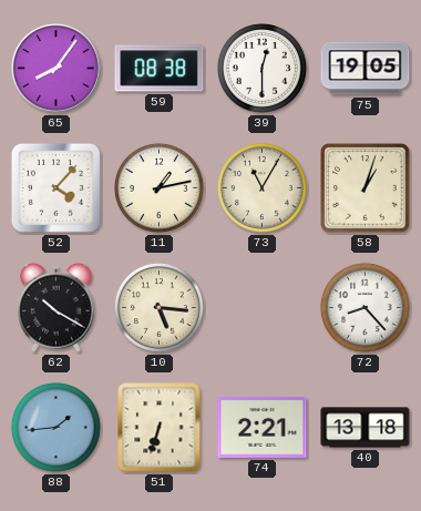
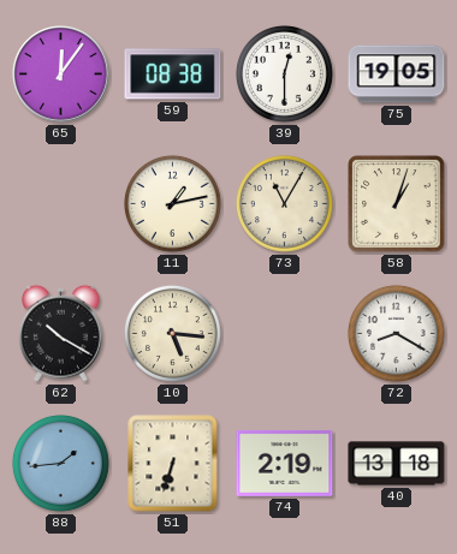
65: 8:06 -> 12:06 (61, 75)
52: 4:07 -> none (55, 187)
72: 8:23 -> 8:20 (396, 333)
74: 2:21 -> 2:19 (285, 463)
